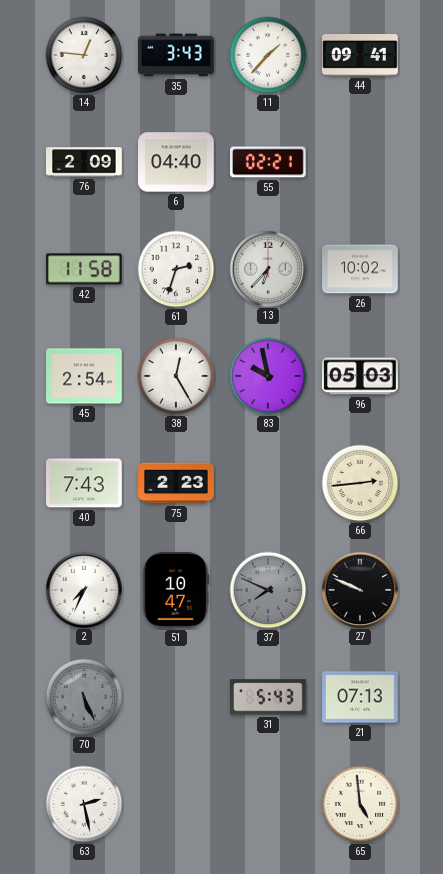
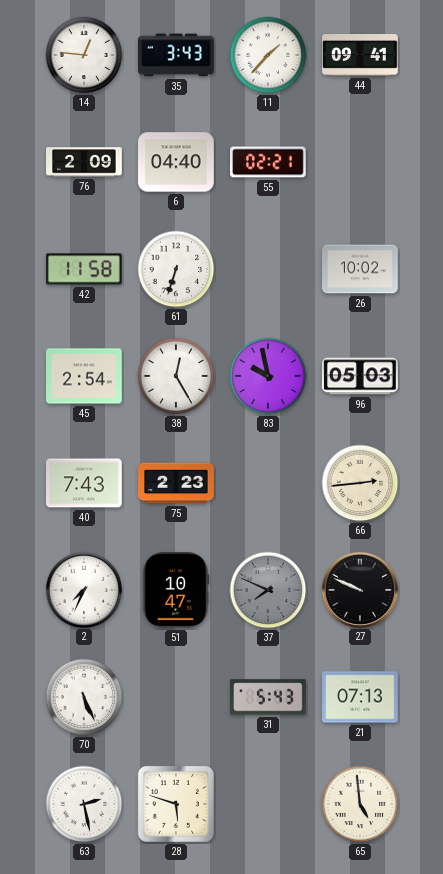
61: 2:33 -> 6:33 (176, 269)
13: 6:37 -> none (267, 268)
70 dial: grey -> white (84, 697)
28: none -> 5:48 (176, 804)
